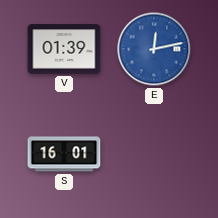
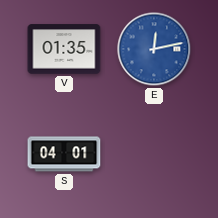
V: 01:39 -> 01:35 (64, 49)
S: 16:01 -> 04:01 (64, 154)
